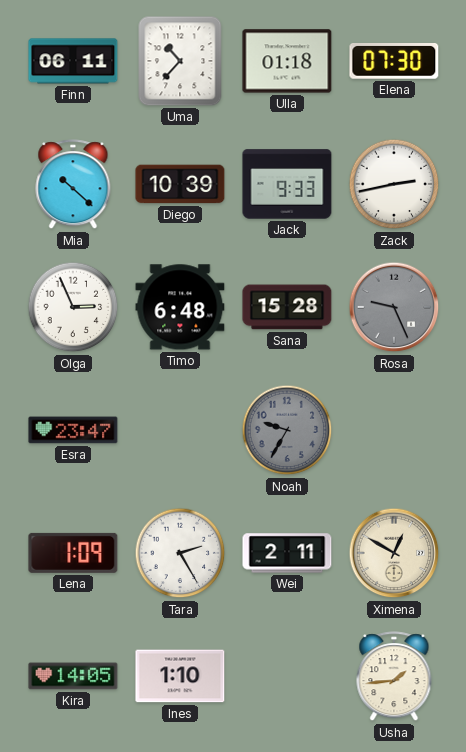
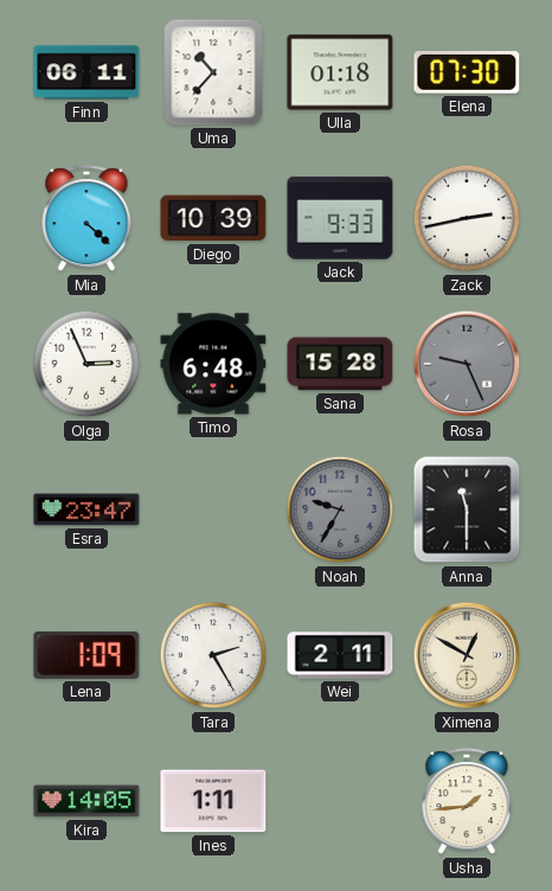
Mia: 10:22 -> 4:22 (86, 219)
Anna: none -> 11:30 (467, 509)
Ines: 1:10 -> 1:11 (213, 801)
